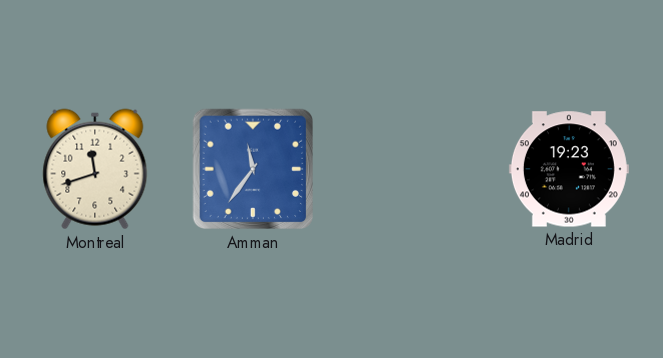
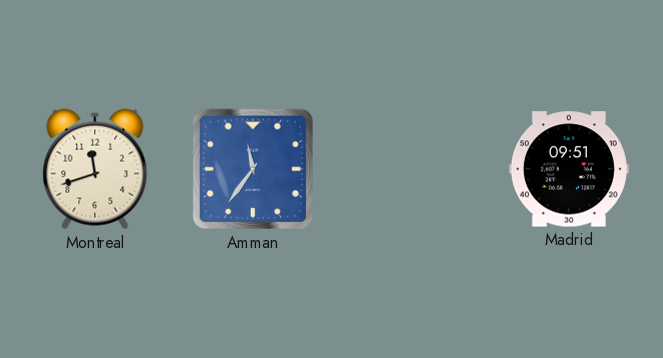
Madrid: 19:23 -> 09:51 (569, 169)
